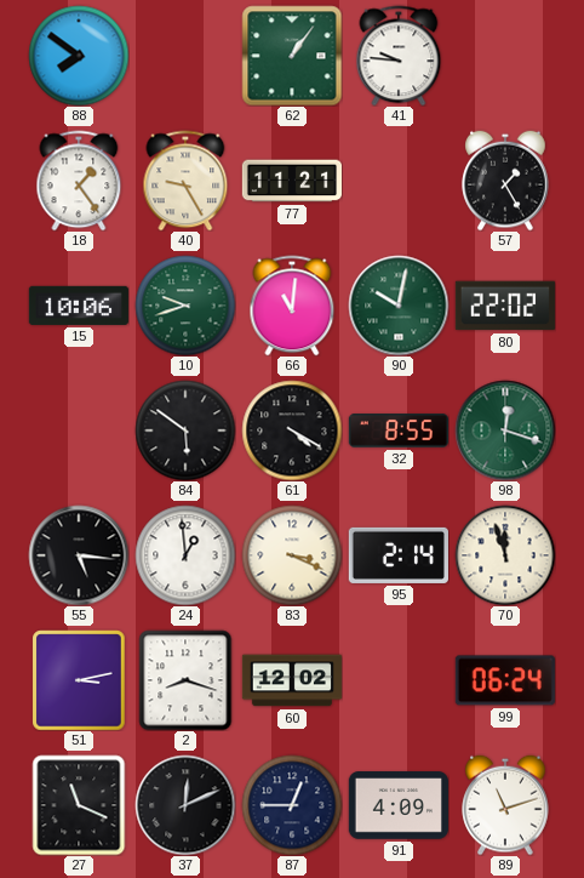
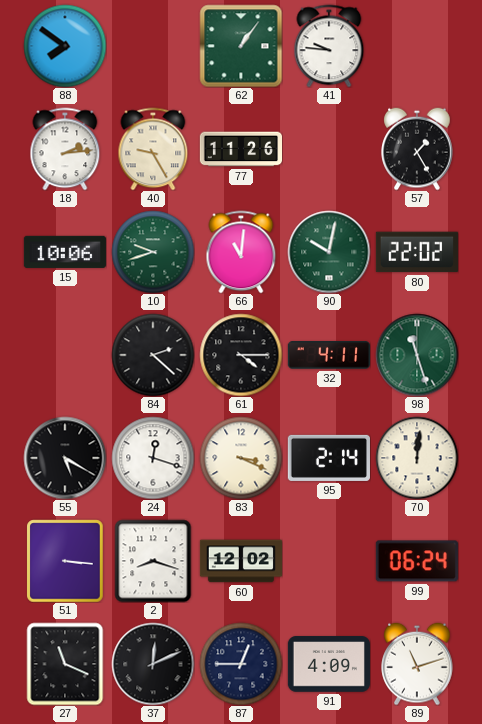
18: 1:24 -> 2:14 (65, 149)
77: 11:21 -> 11:26 (240, 149)
84: 5:51 -> 2:22 (153, 355)
61: 4:20 -> 4:15 (241, 355)
32: 8:55 -> 4:11 (328, 355)
98: 12:18 -> 11:27 (417, 355)
55: 5:16 -> 5:20 (65, 458)
24: 12:59 -> 12:18 (153, 458)
70: 11:57 -> 12:01 (417, 458)
51: 3:13 -> 3:16 (65, 561)
